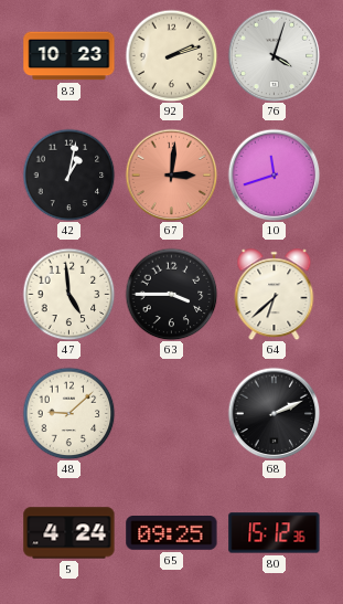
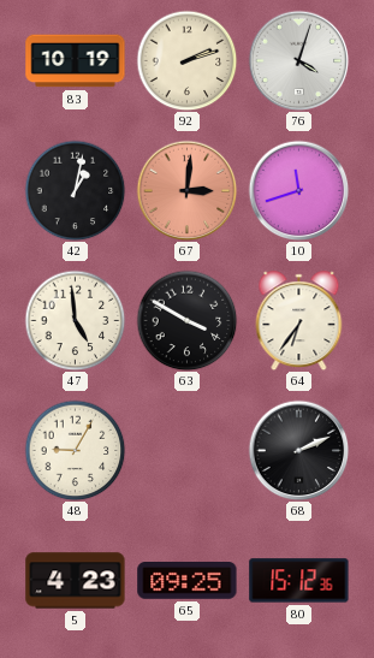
83: 10:23 -> 10:19 (76, 61)
63: 3:45 -> 3:50 (186, 320)
64: 6:38 -> 6:36 (299, 321)
48: 9:08 -> 9:05 (75, 450)
5: 4:24 -> 4:23 (76, 581)
